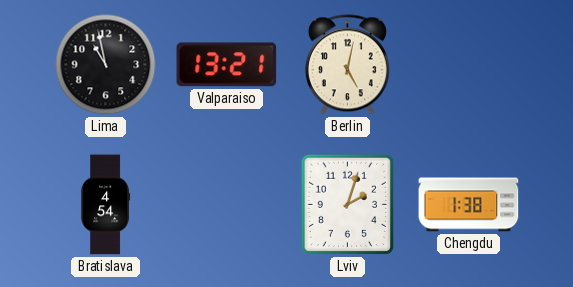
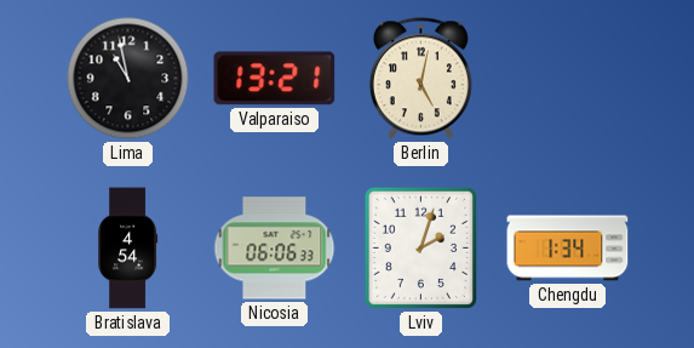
Nicosia: none -> 06:06 (275, 249)
Chengdu: 1:38 -> 1:34 (568, 249)
